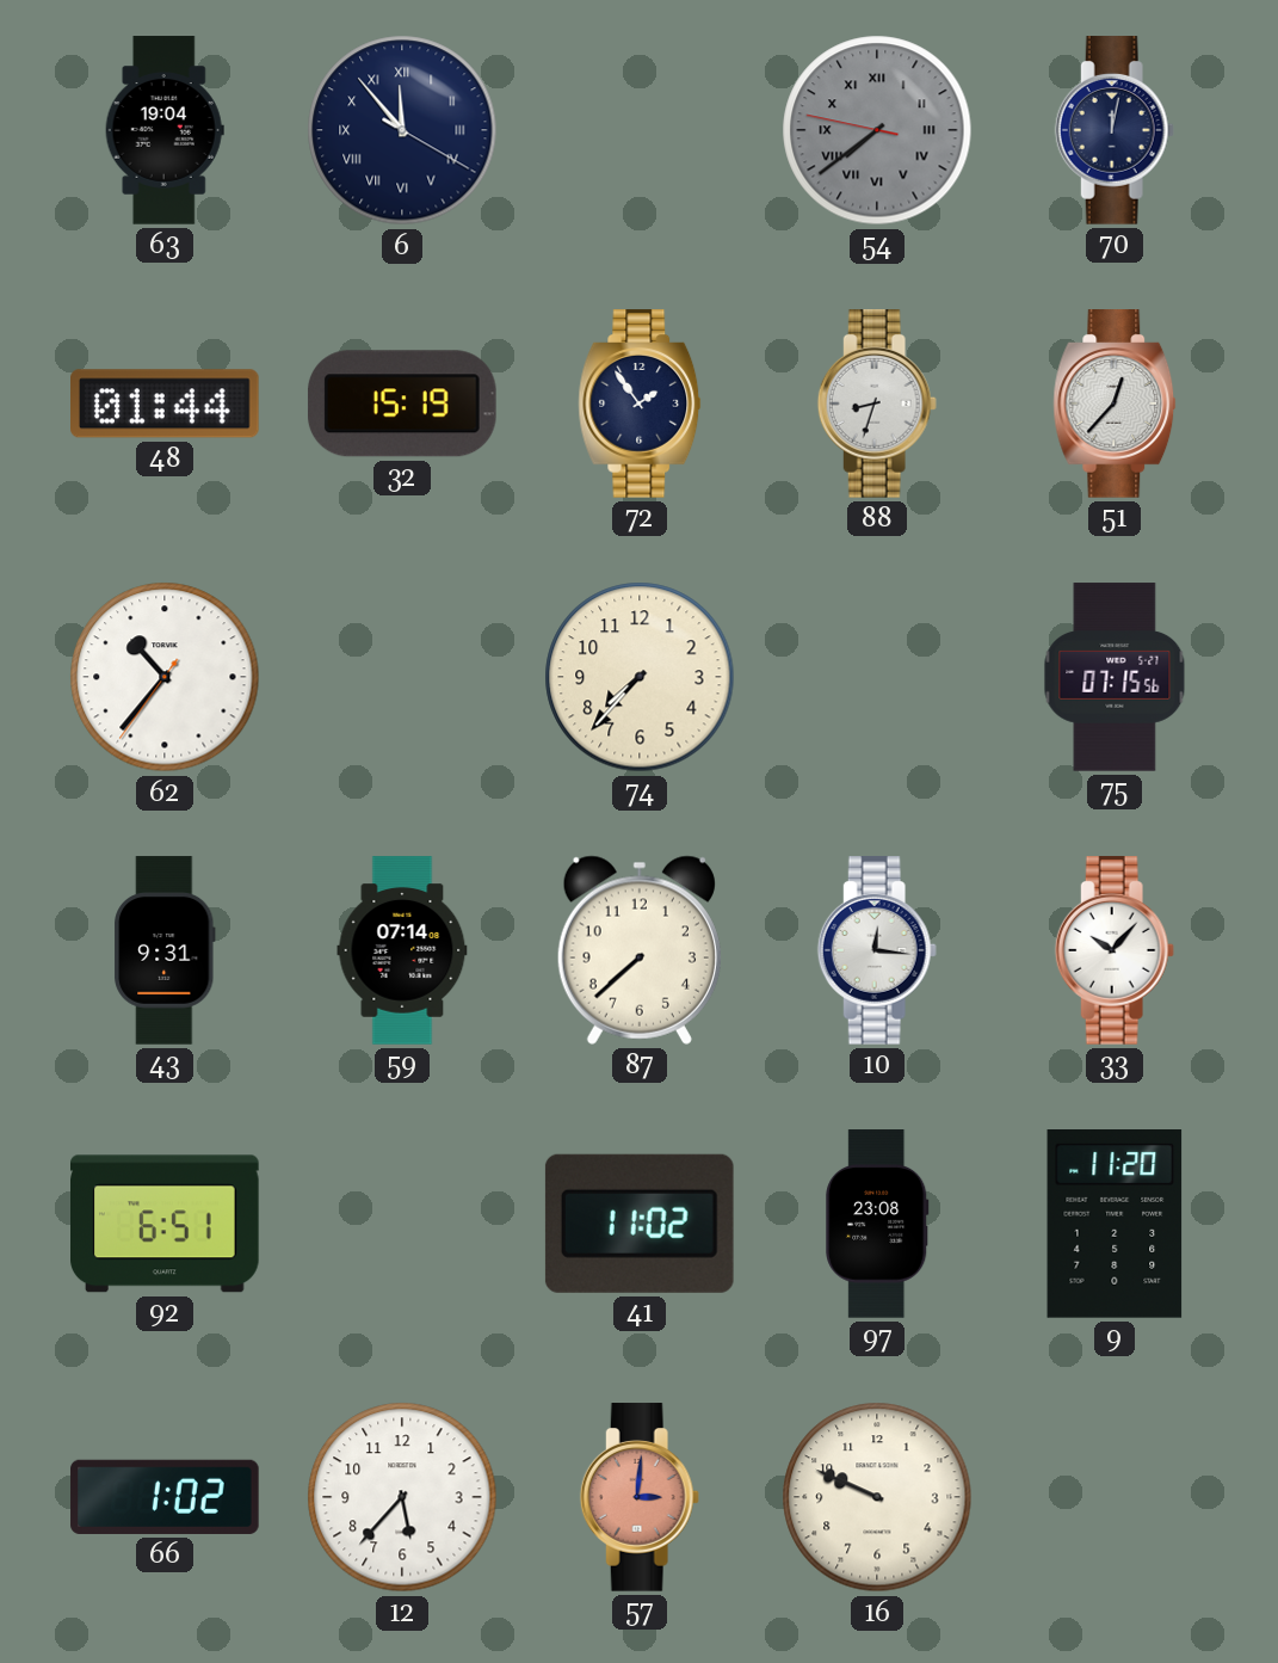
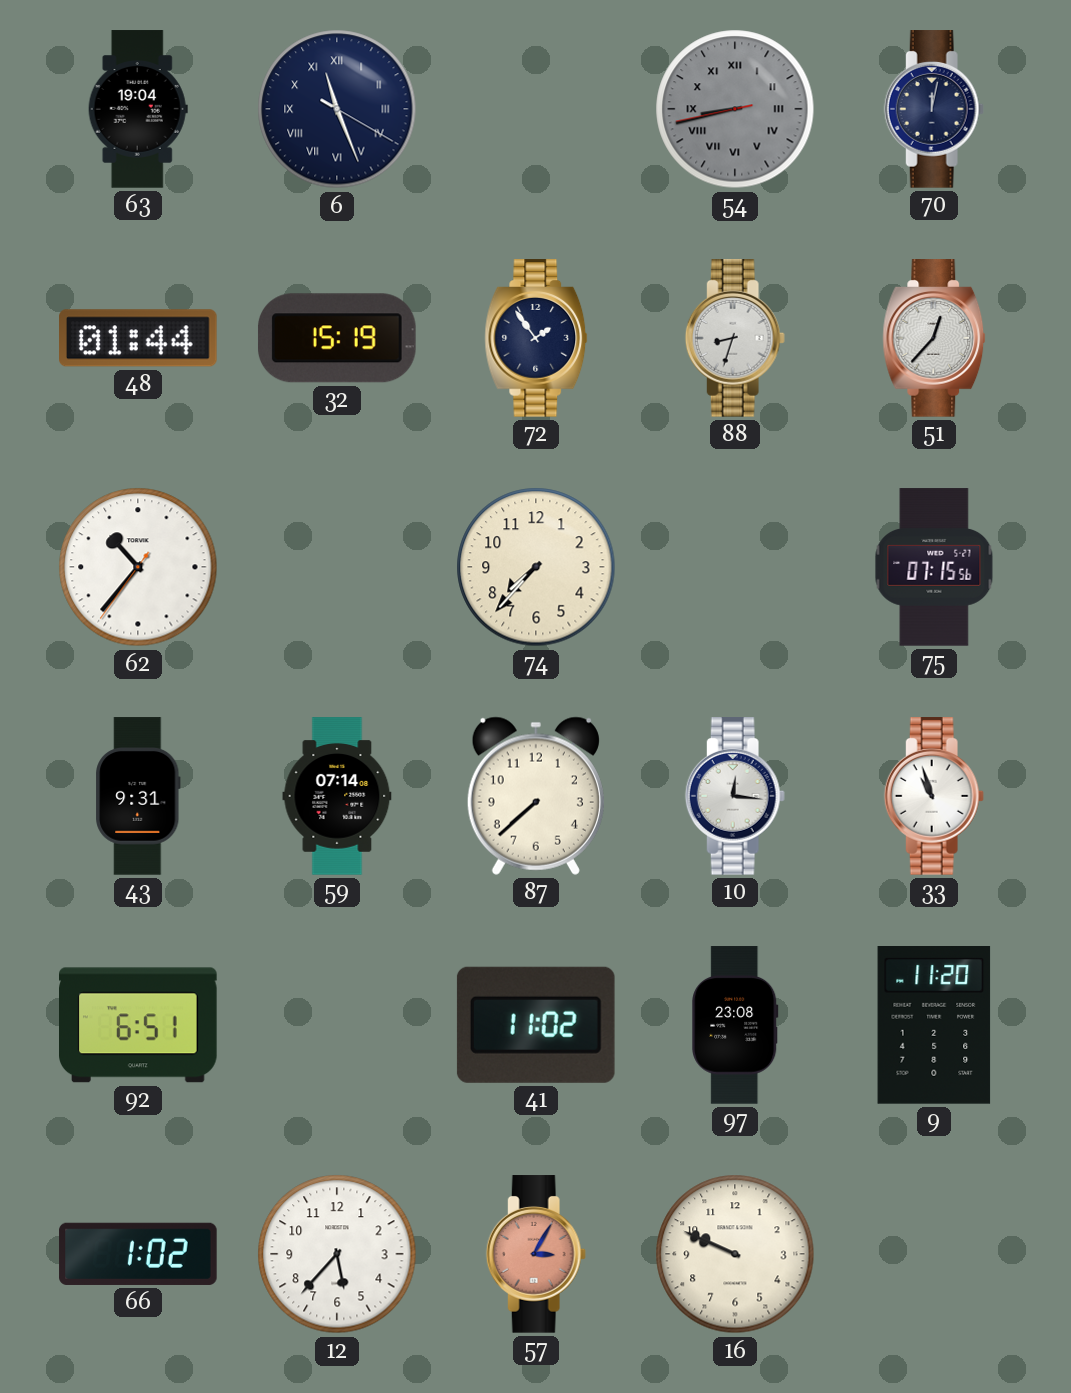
6: 11:53 -> 11:26 (337, 109)
54: 7:38 -> 8:42 (735, 109)
33: 10:07 -> 10:57 (934, 796)
57: 3:01 -> 3:05 (536, 1254)
